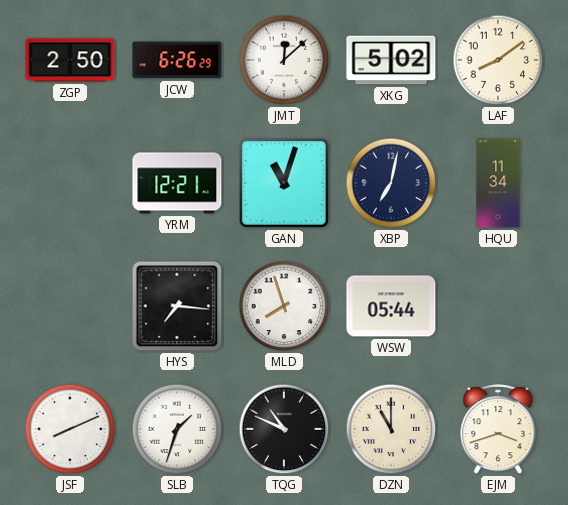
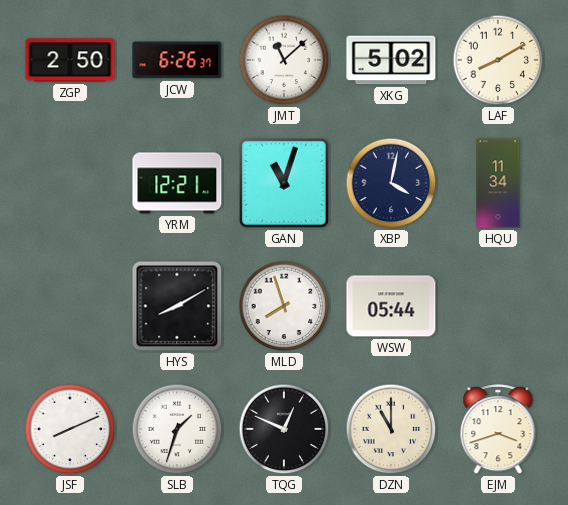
JCW: 6:26:29 -> 6:26:37 (177, 60)
JMT: 12:08 -> 11:08 (284, 60)
LAF: 8:09 -> 8:10 (498, 60)
XBP: 7:02 -> 4:02 (391, 183)
HYS: 7:16 -> 8:10 (177, 306)
TQG: 10:49 -> 12:49 (284, 429)
